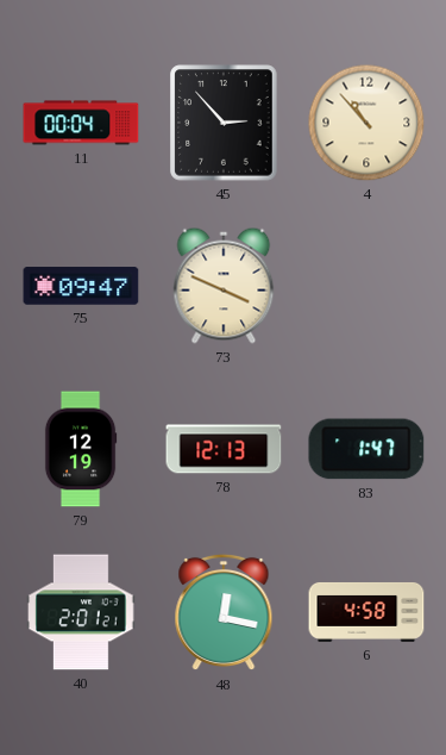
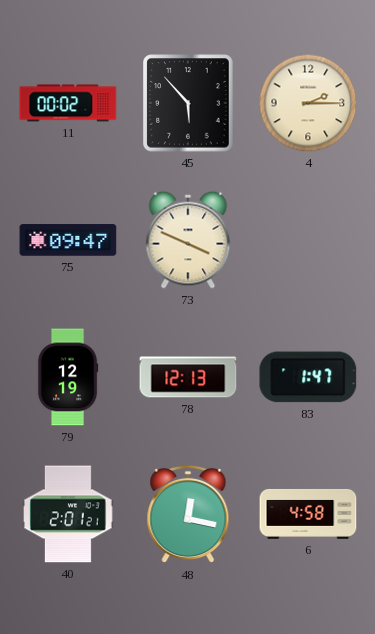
11: 00:04 -> 00:02 (68, 103)
45: 2:53 -> 5:53 (188, 103)
4: 10:53 -> 2:15 (308, 103)
